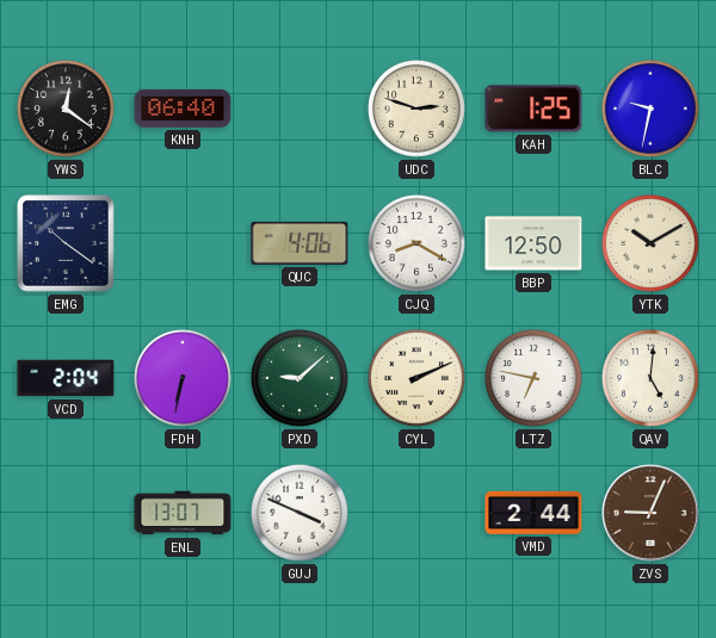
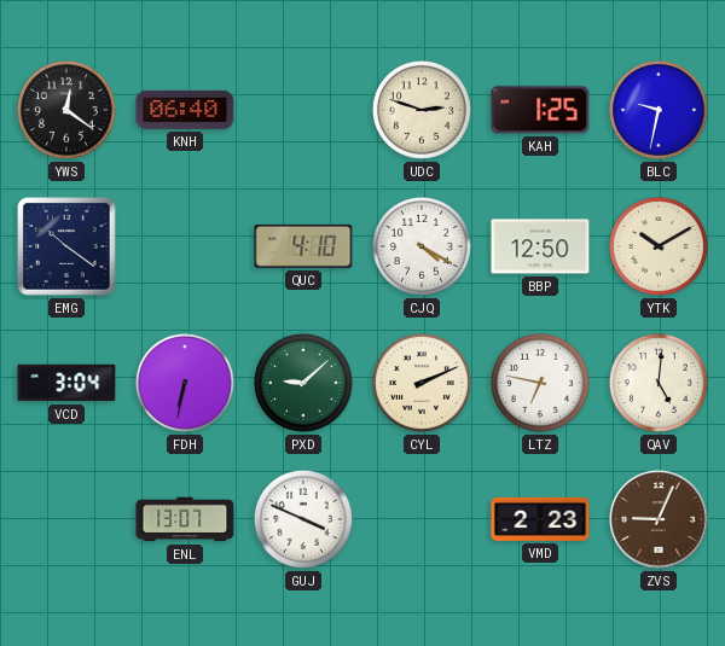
QUC: 4:06 -> 4:10 (303, 246)
CJQ: 8:20 -> 4:20 (422, 246)
VCD: 2:04 -> 3:04 (66, 383)
VMD: 2:44 -> 2:23 (540, 519)
